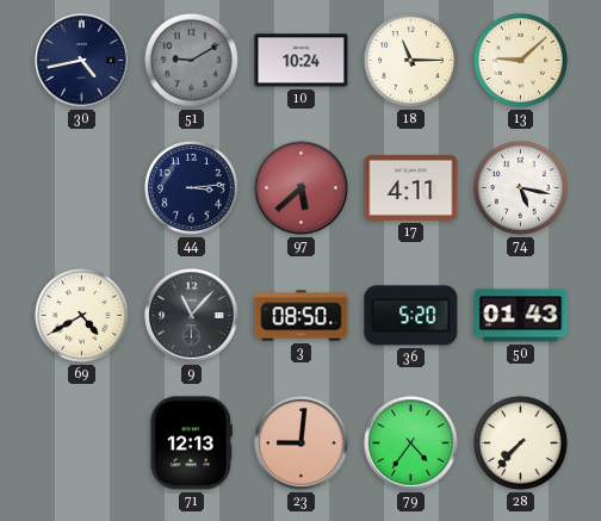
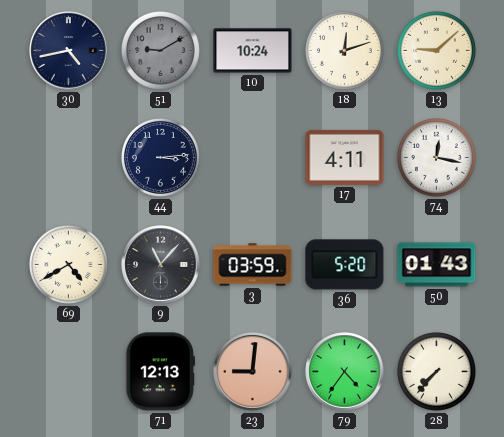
18: 11:15 -> 12:12 (344, 50)
97: 5:38 -> none (302, 188)
74: 5:17 -> 12:17 (436, 157)
3: 08:50 -> 03:59 (253, 265)
